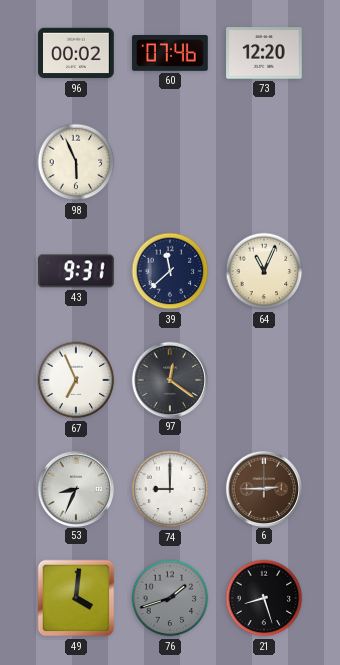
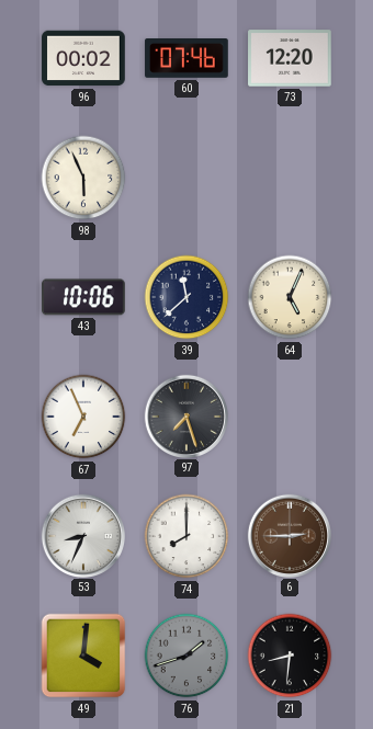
43: 9:31 -> 10:06 (83, 297)
64: 11:04 -> 5:04 (290, 297)
97: 12:21 -> 7:27 (185, 415)
74: 9:00 -> 8:00 (187, 536)
21: 8:27 -> 8:31 (290, 656)
